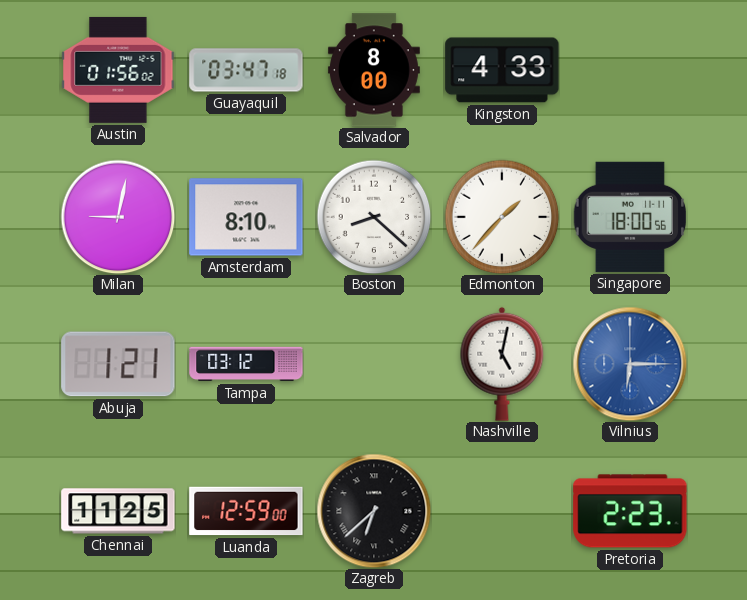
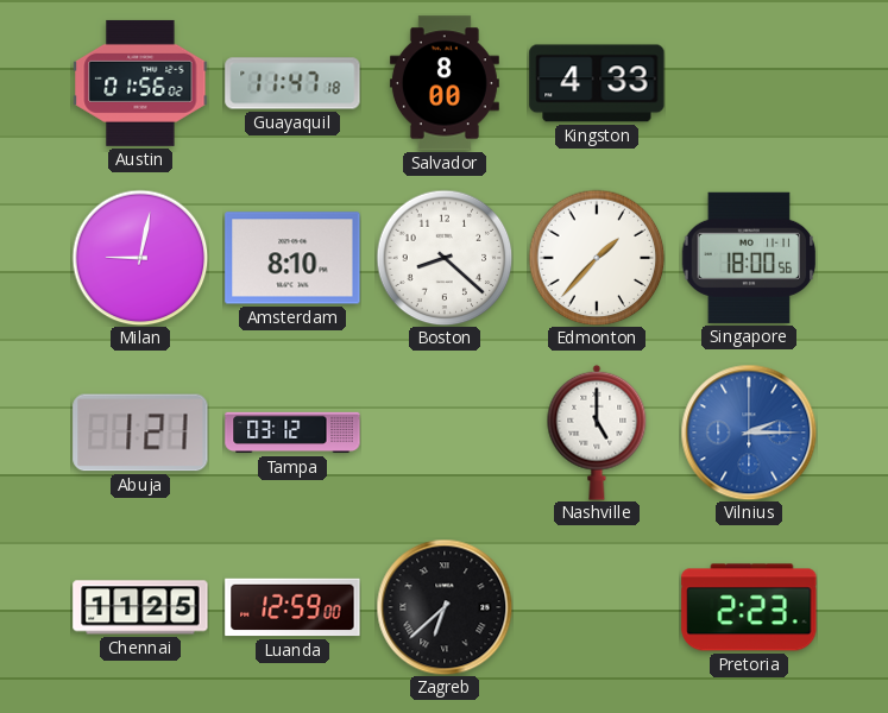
Guayaquil: 03:47 -> 11:47 (292, 83)
Nashville: 5:02 -> 5:00 (597, 433)
Vilnius: 6:15 -> 2:15 (749, 433)
